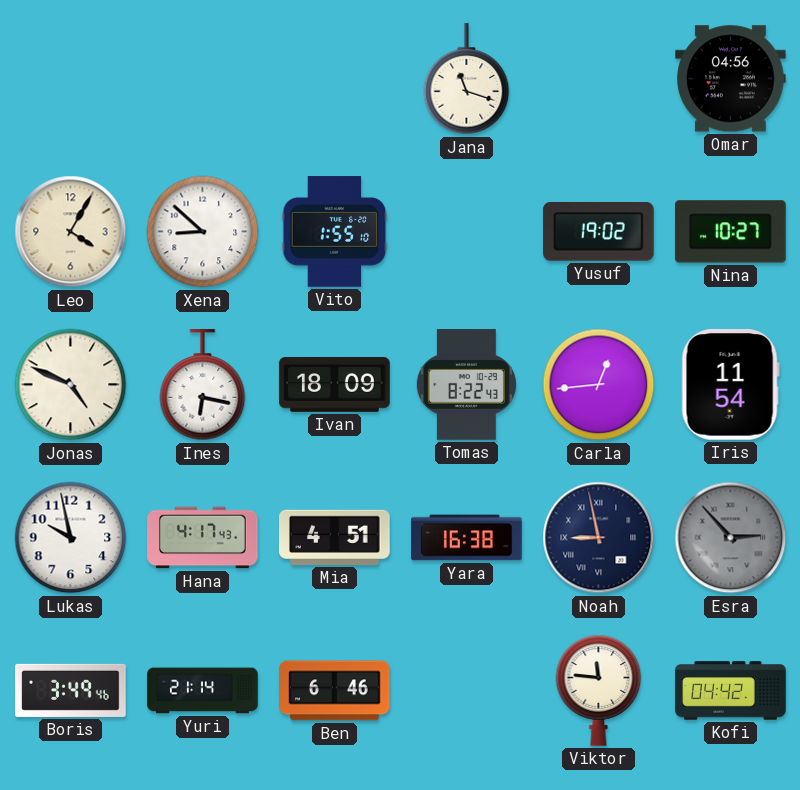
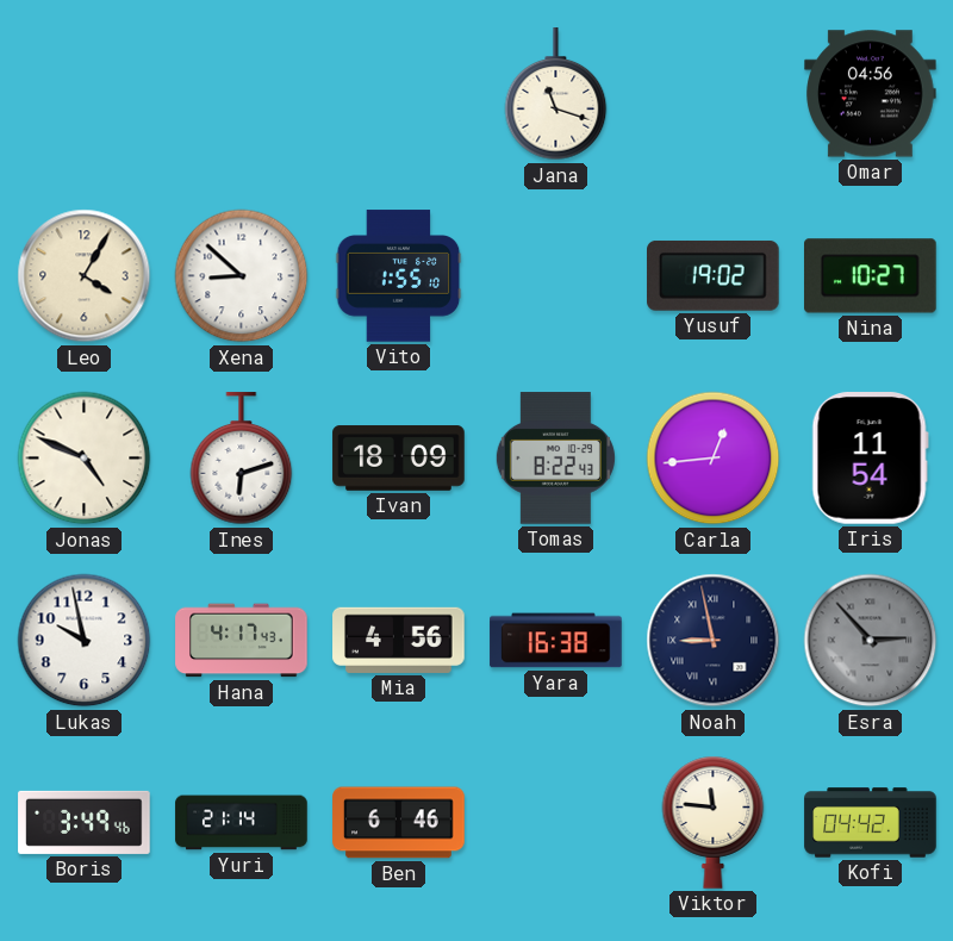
Ines: 6:17 -> 6:12 (242, 459)
Mia: 4:51 -> 4:56 (399, 640)
